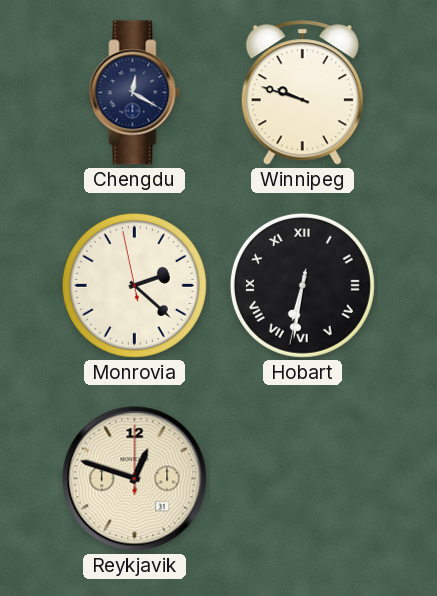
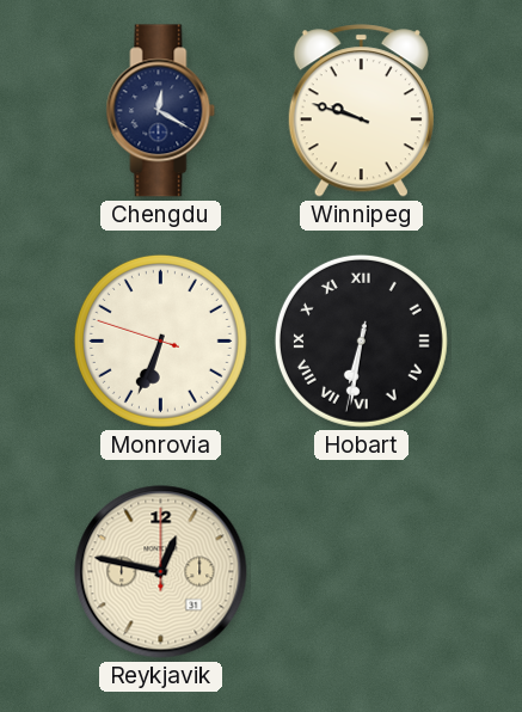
Monrovia: 2:21 -> 6:33 (160, 340)
Reykjavik: 12:48 -> 12:47 (161, 572)
